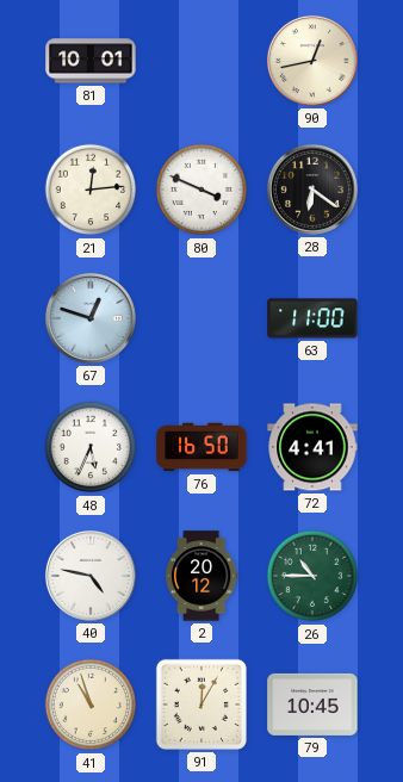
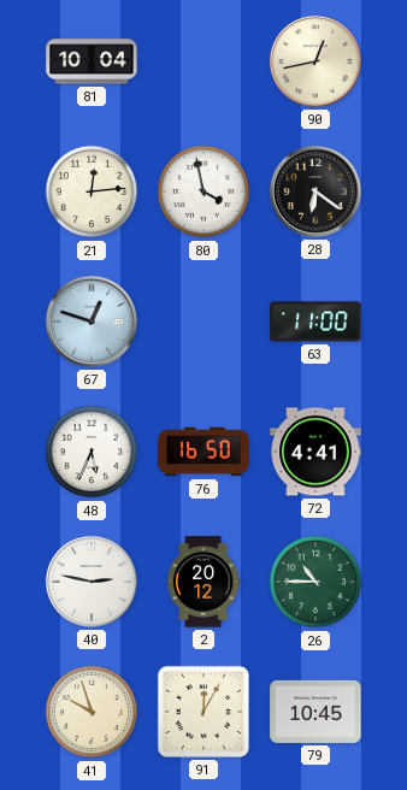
81: 10:01 -> 10:04 (92, 61)
80: 3:49 -> 3:58 (203, 191)
40: 4:47 -> 2:47 (92, 582)
41: 10:57 -> 9:57 (92, 712)
